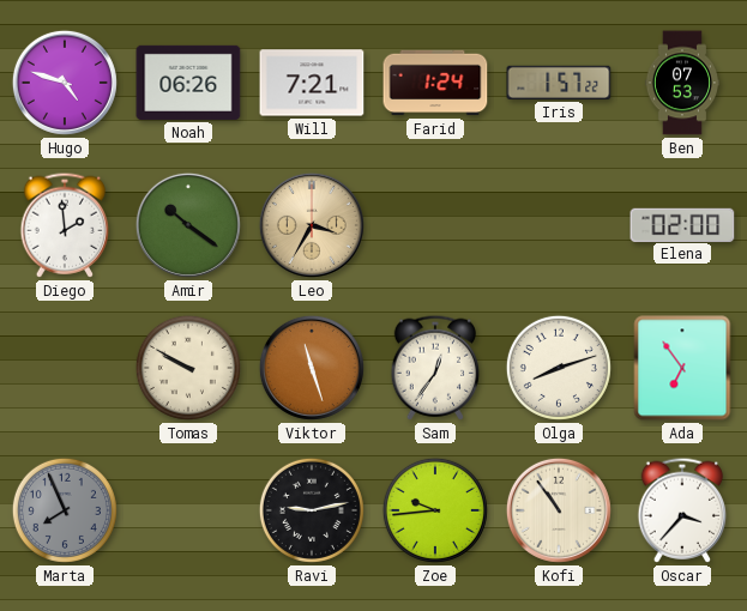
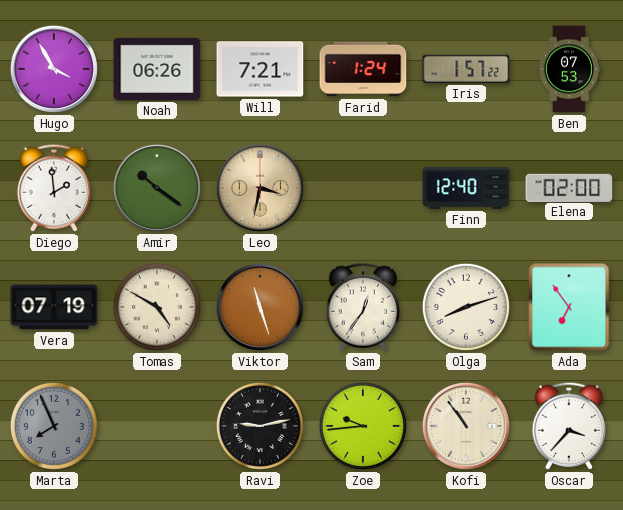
Hugo: 4:48 -> 3:55 (54, 69)
Leo: 3:35 -> 3:32 (260, 188)
Finn: none -> 12:40 (466, 188)
Vera: none -> 07:19 (54, 307)
Tomas: 9:50 -> 4:50 (157, 307)
